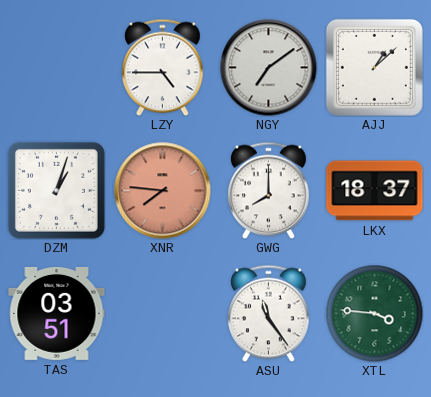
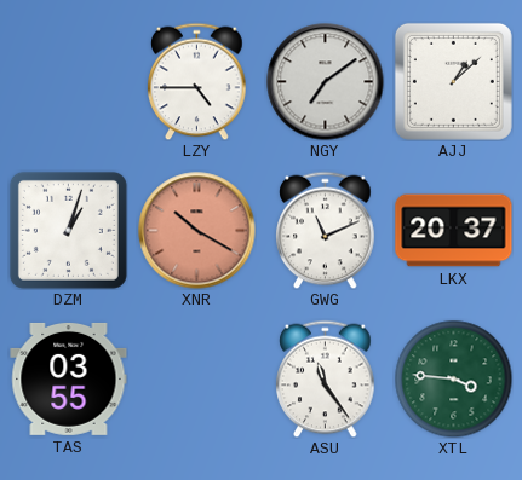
XNR: 7:46 -> 10:20 (197, 231)
GWG: 8:00 -> 11:11 (326, 230)
LKX: 18:37 -> 20:37 (454, 231)
TAS: 03:51 -> 03:55 (69, 378)
